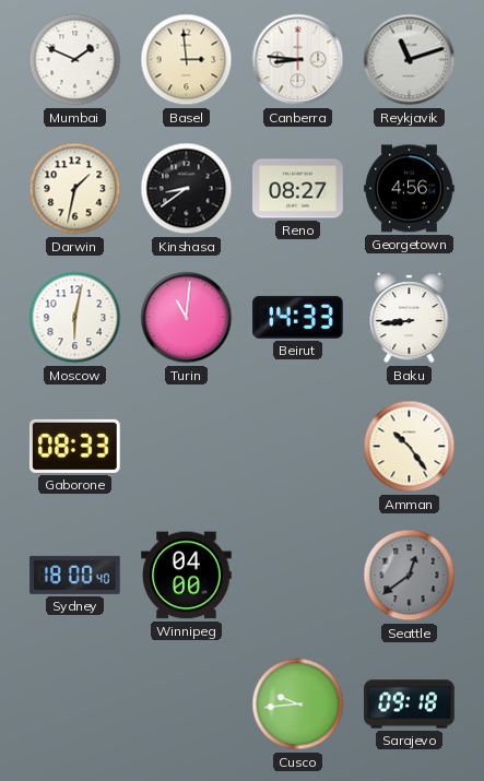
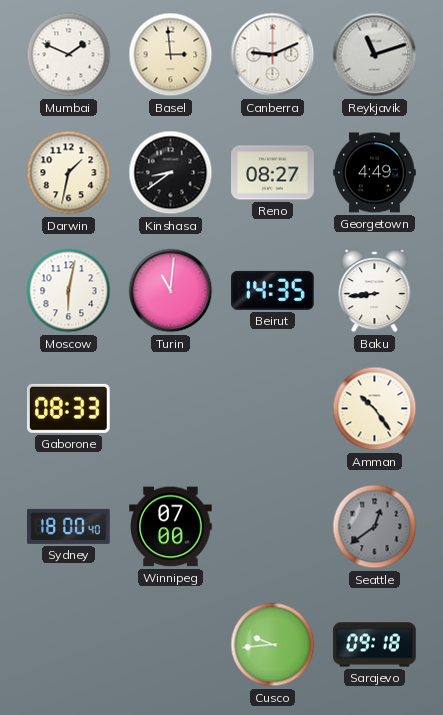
Canberra: 8:46 -> 9:11 (273, 55)
Georgetown: 4:56 -> 4:49 (375, 173)
Beirut: 14:33 -> 14:35 (273, 290)
Winnipeg: 04:00 -> 07:00 (171, 527)
